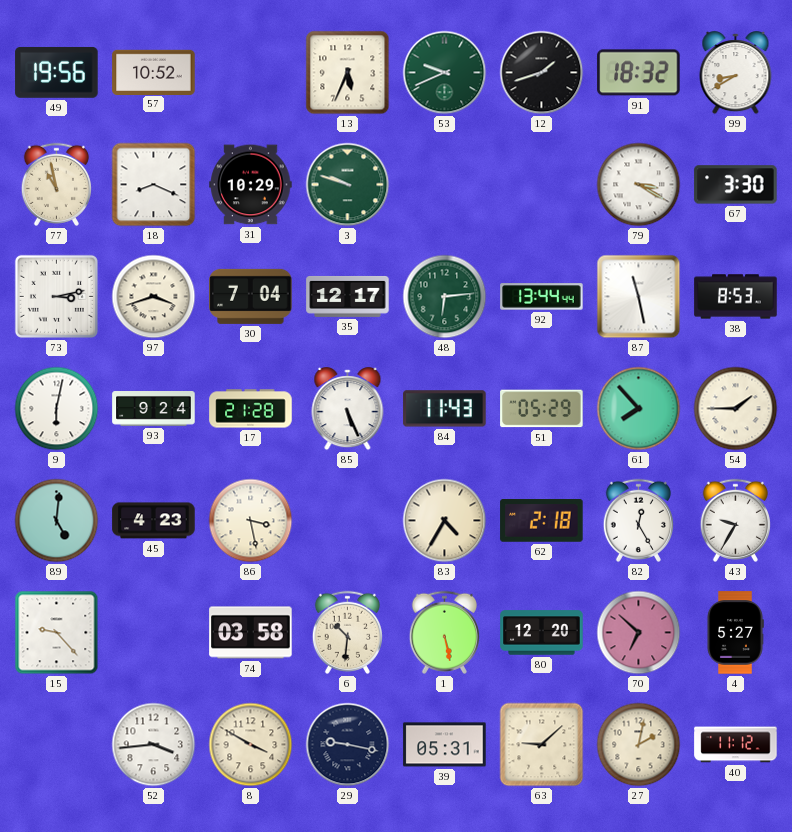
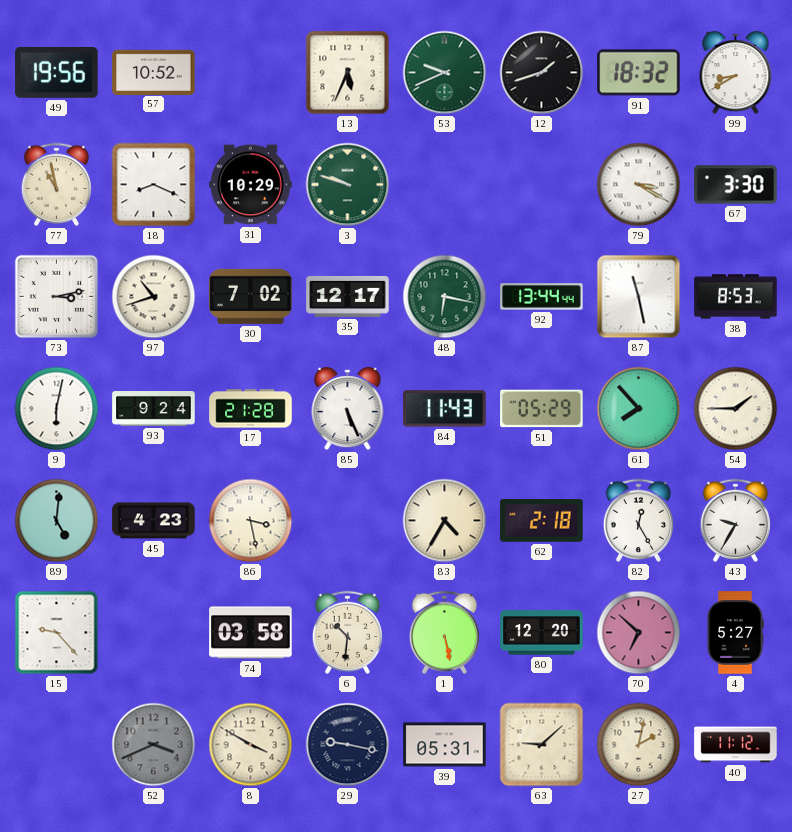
97: 3:42 -> 10:42 (154, 297)
30: 7:04 -> 7:02 (251, 296)
48: 6:14 -> 6:17 (445, 297)
52: 3:44 -> 3:41 (154, 745)
52 dial: white -> grey (154, 745)
